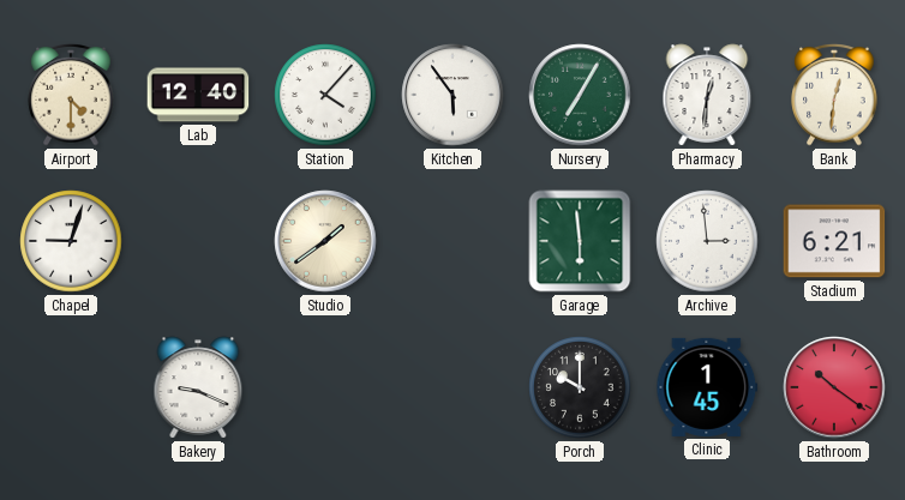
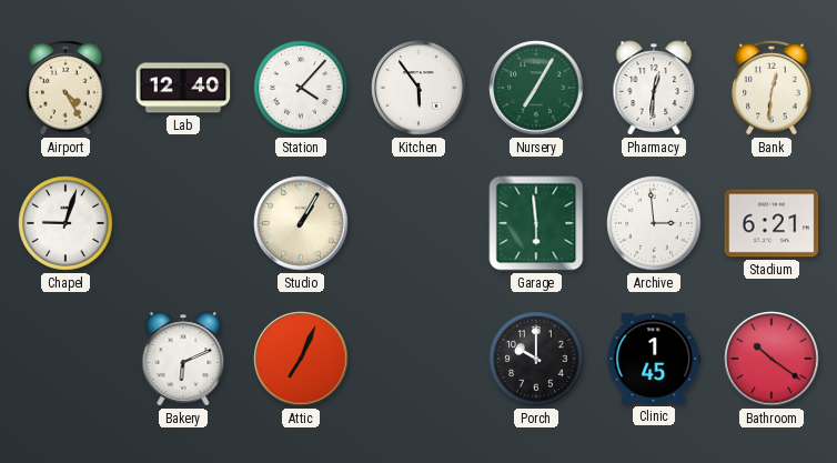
Airport: 4:30 -> 4:25 (65, 88)
Studio: 1:39 -> 1:05 (301, 223)
Bakery: 9:19 -> 6:11 (183, 359)
Attic: none -> 7:04 (301, 359)
